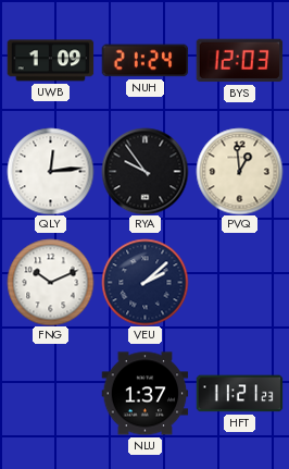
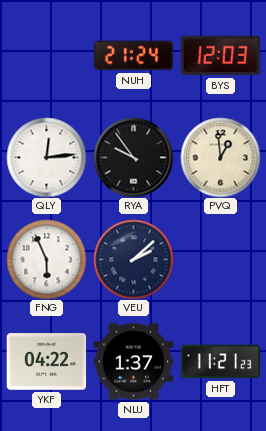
UWB: 1:09 -> none (50, 61)
FNG: 10:11 -> 5:56 (46, 259)
YKF: none -> 04:22 (46, 362)
